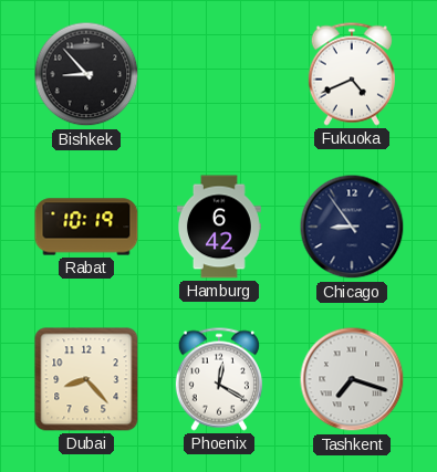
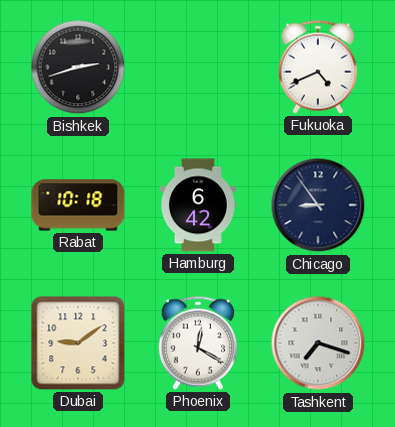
Bishkek: 8:53 -> 2:42 (78, 67)
Rabat: 10:19 -> 10:18 (78, 205)
Dubai: 8:23 -> 9:09 (78, 343)
